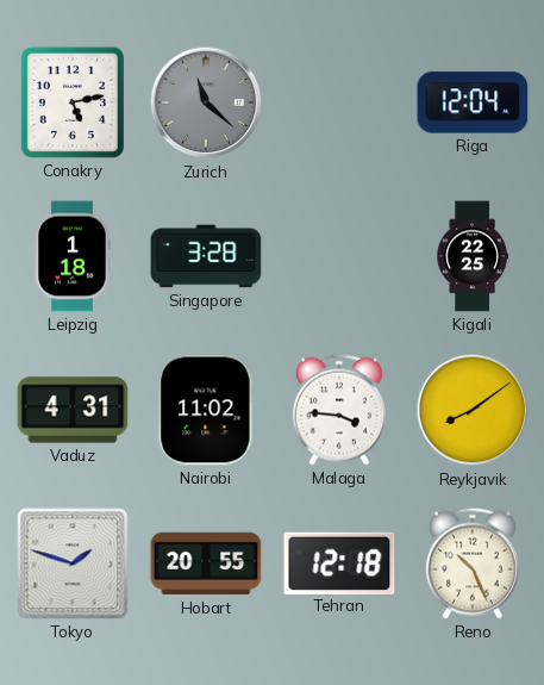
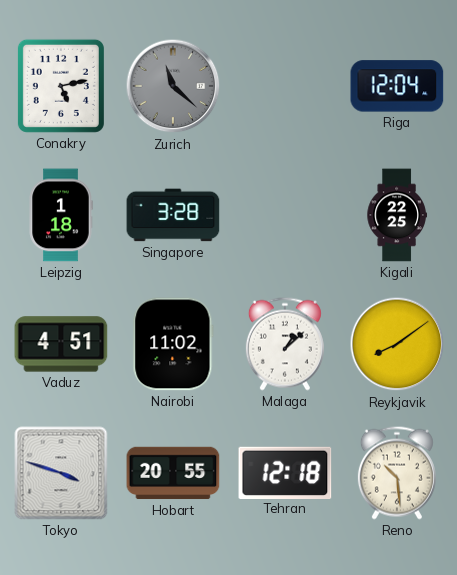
Vaduz: 4:31 -> 4:51 (61, 344)
Malaga: 3:46 -> 1:08 (285, 344)
Tokyo: 1:48 -> 3:48 (61, 473)
Reno: 10:26 -> 10:29 (397, 473)
